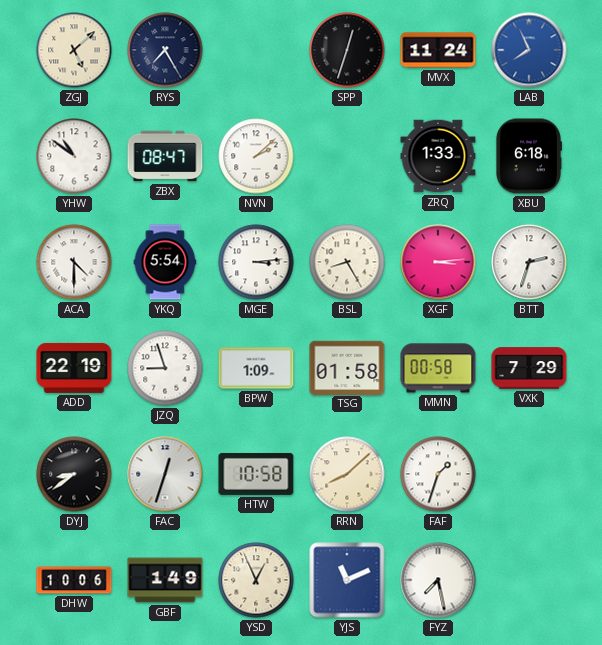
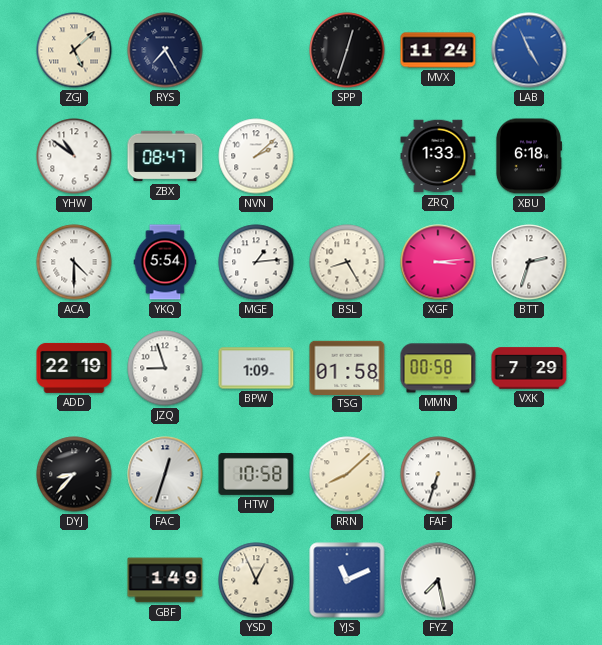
LAB: 7:56 -> 4:56 (529, 50)
MGE: 3:14 -> 1:14 (256, 262)
DYJ: 8:39 -> 8:37 (74, 474)
FAF: 1:33 -> 6:33 (438, 474)
DHW: 10:06 -> none (74, 580)
